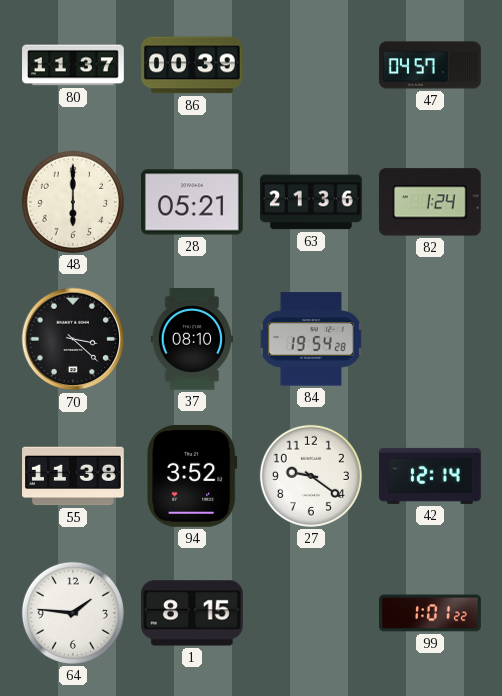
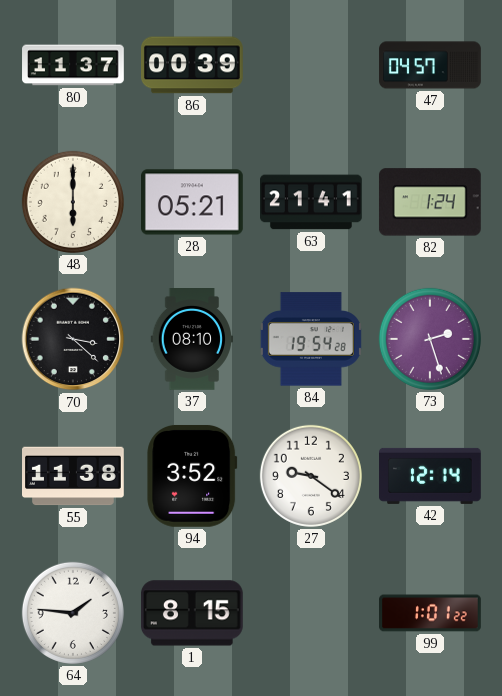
63: 21:36 -> 21:41 (312, 202)
73: none -> 2:27 (430, 339)
